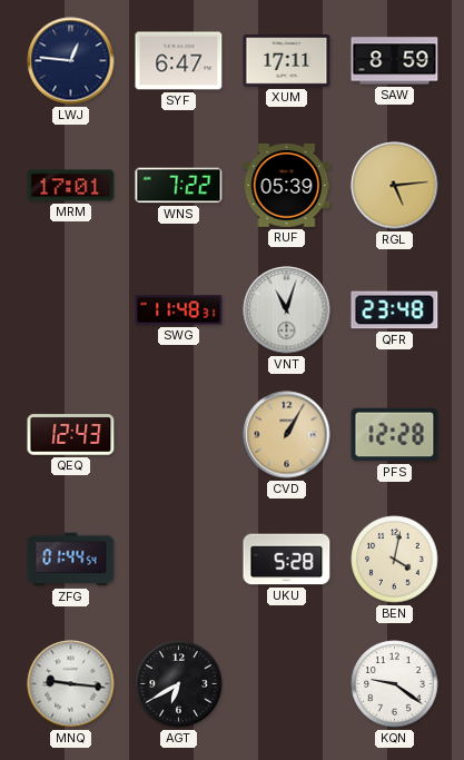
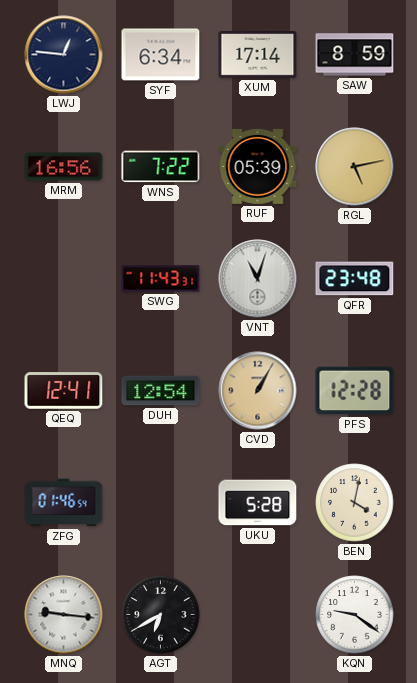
SYF: 6:47 -> 6:34 (161, 55)
XUM: 17:11 -> 17:14 (258, 55)
MRM: 17:01 -> 16:56 (64, 167)
RGL: 5:14 -> 5:13 (355, 167)
SWG: 11:48 -> 11:43 (161, 279)
QEQ: 12:43 -> 12:41 (64, 391)
DUH: none -> 12:54 (161, 391)
ZFG: 01:44 -> 01:46 (64, 503)
